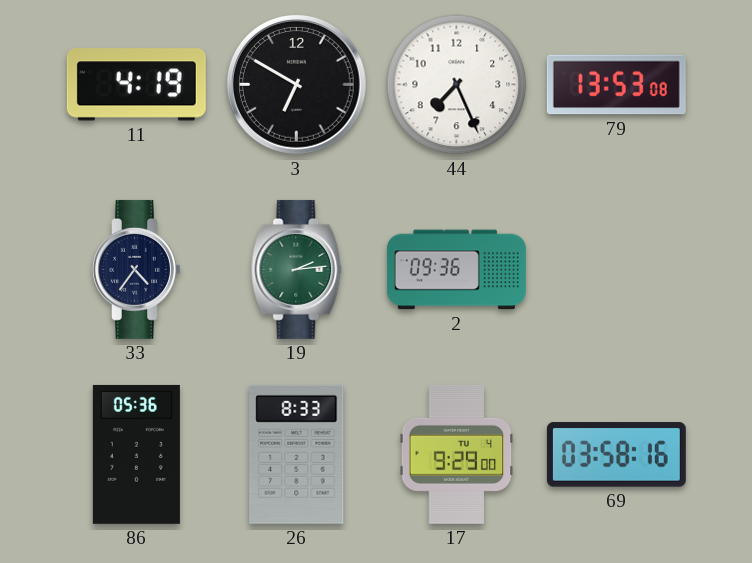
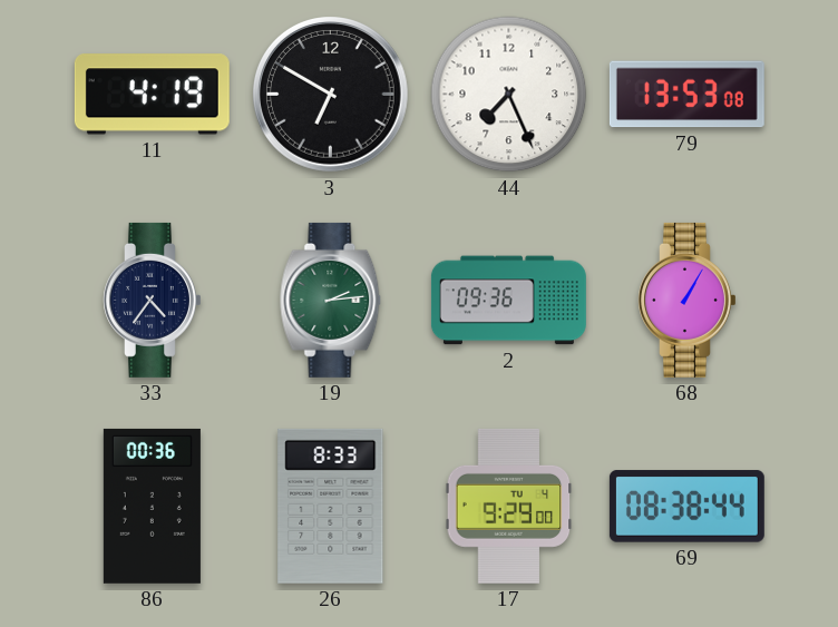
68: none -> 1:05 (688, 300)
86: 05:36 -> 00:36 (152, 506)
69: 03:58 -> 08:38 (686, 507)
